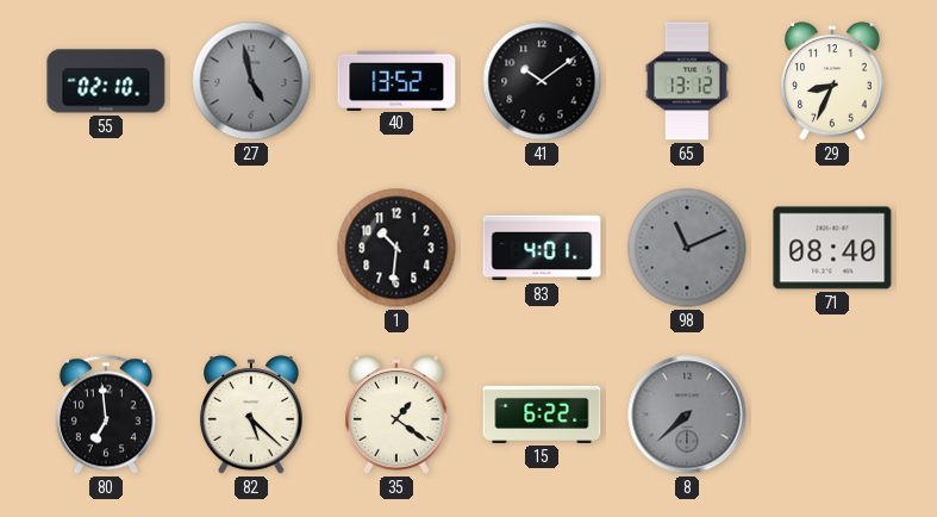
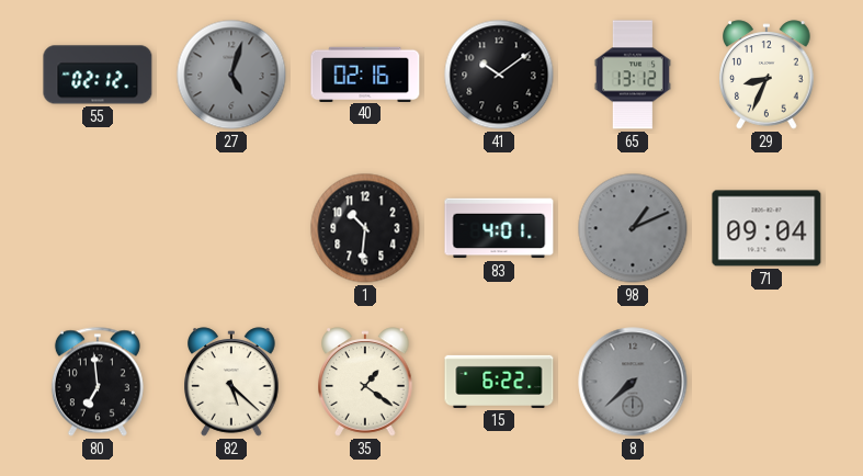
55: 02:10 -> 02:12 (98, 75)
27: 4:58 -> 5:03 (231, 75)
40: 13:52 -> 02:16 (365, 73)
98: 11:11 -> 1:11 (633, 228)
71: 08:40 -> 09:04 (767, 228)
